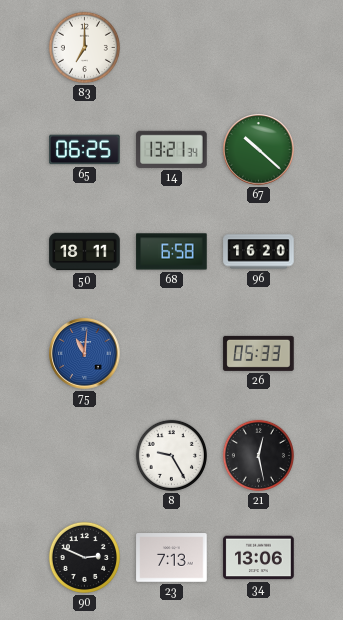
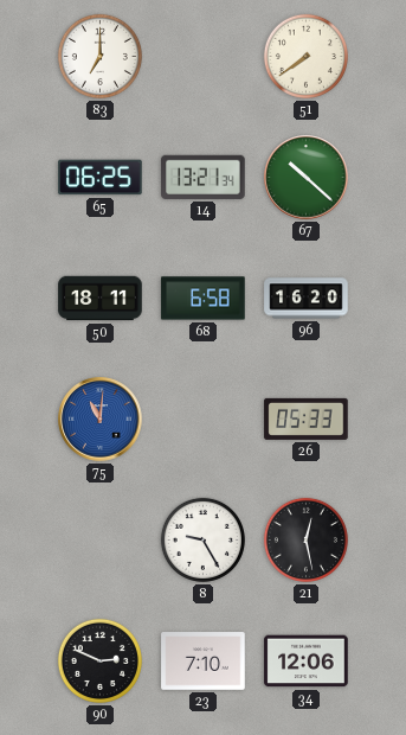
51: none -> 7:39 (305, 56)
23: 7:13 -> 7:10 (204, 661)
34: 13:06 -> 12:06 (307, 661)
